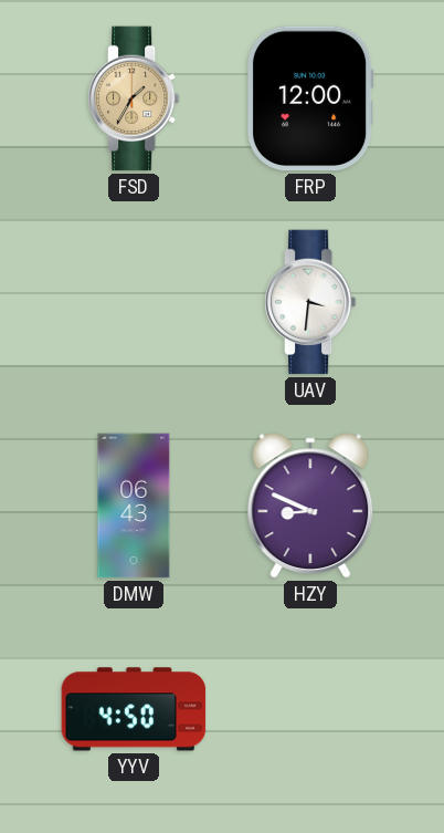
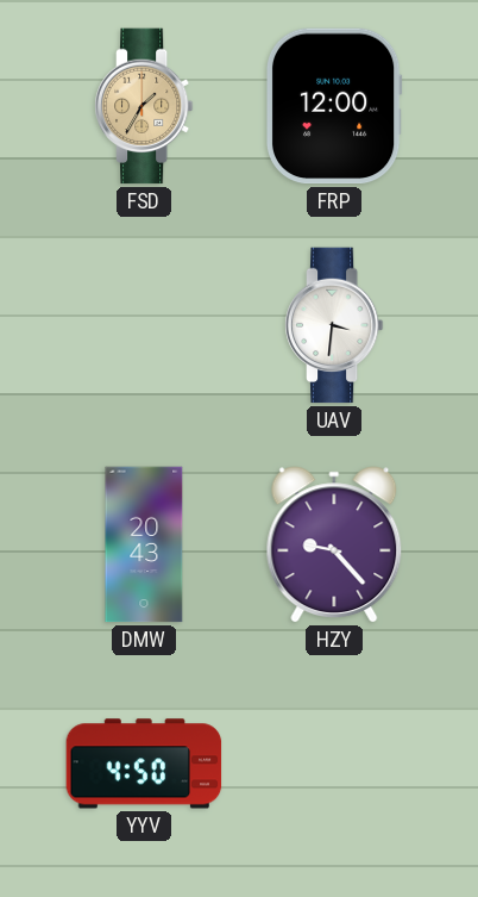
DMW: 06:43 -> 20:43 (144, 544)
HZY: 8:49 -> 9:23 (334, 544)
